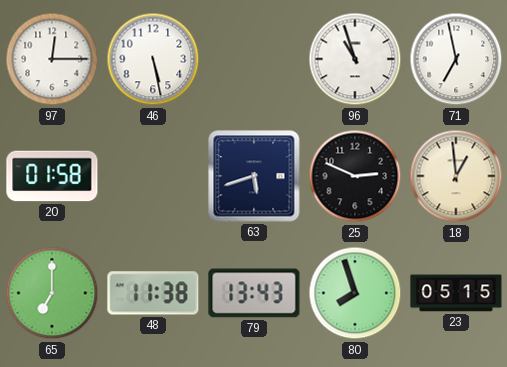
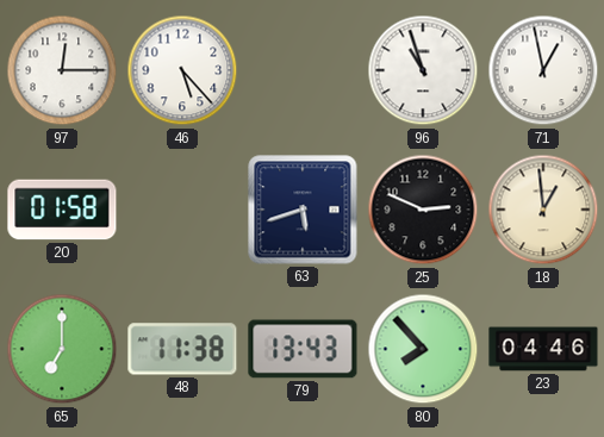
46: 5:28 -> 5:23 (182, 70)
71: 6:58 -> 12:58 (543, 70)
80: 7:57 -> 7:53 (423, 349)
23: 05:15 -> 04:46 (543, 349)
